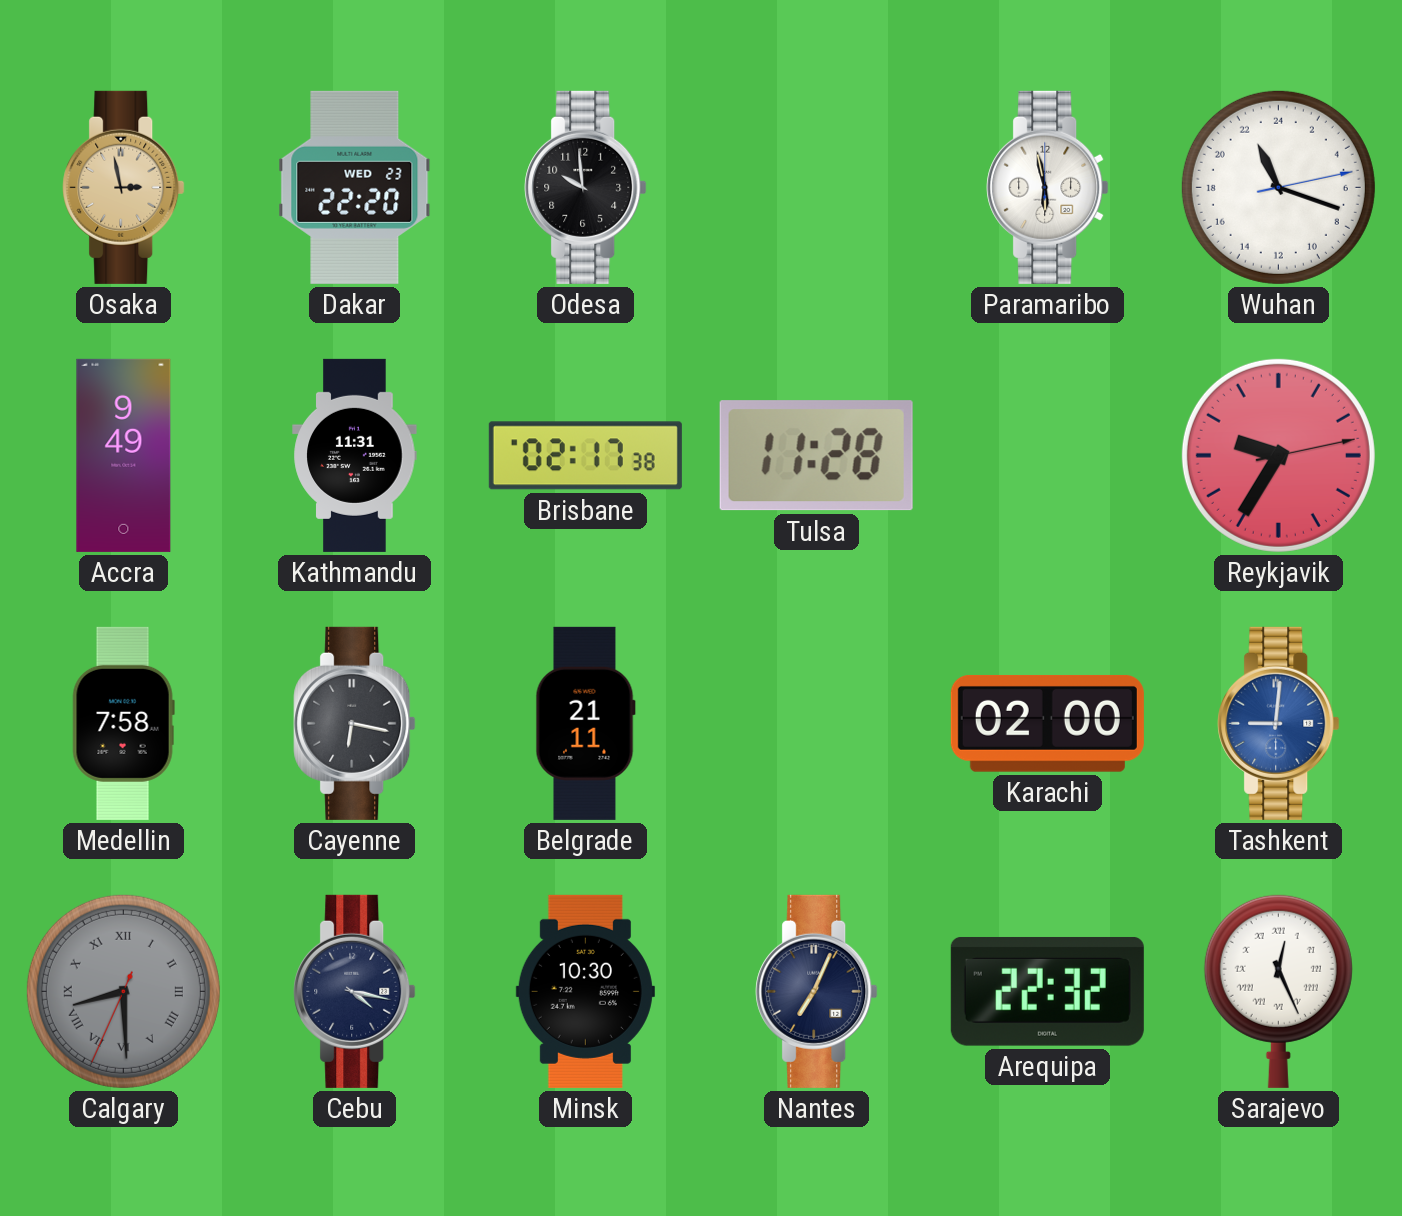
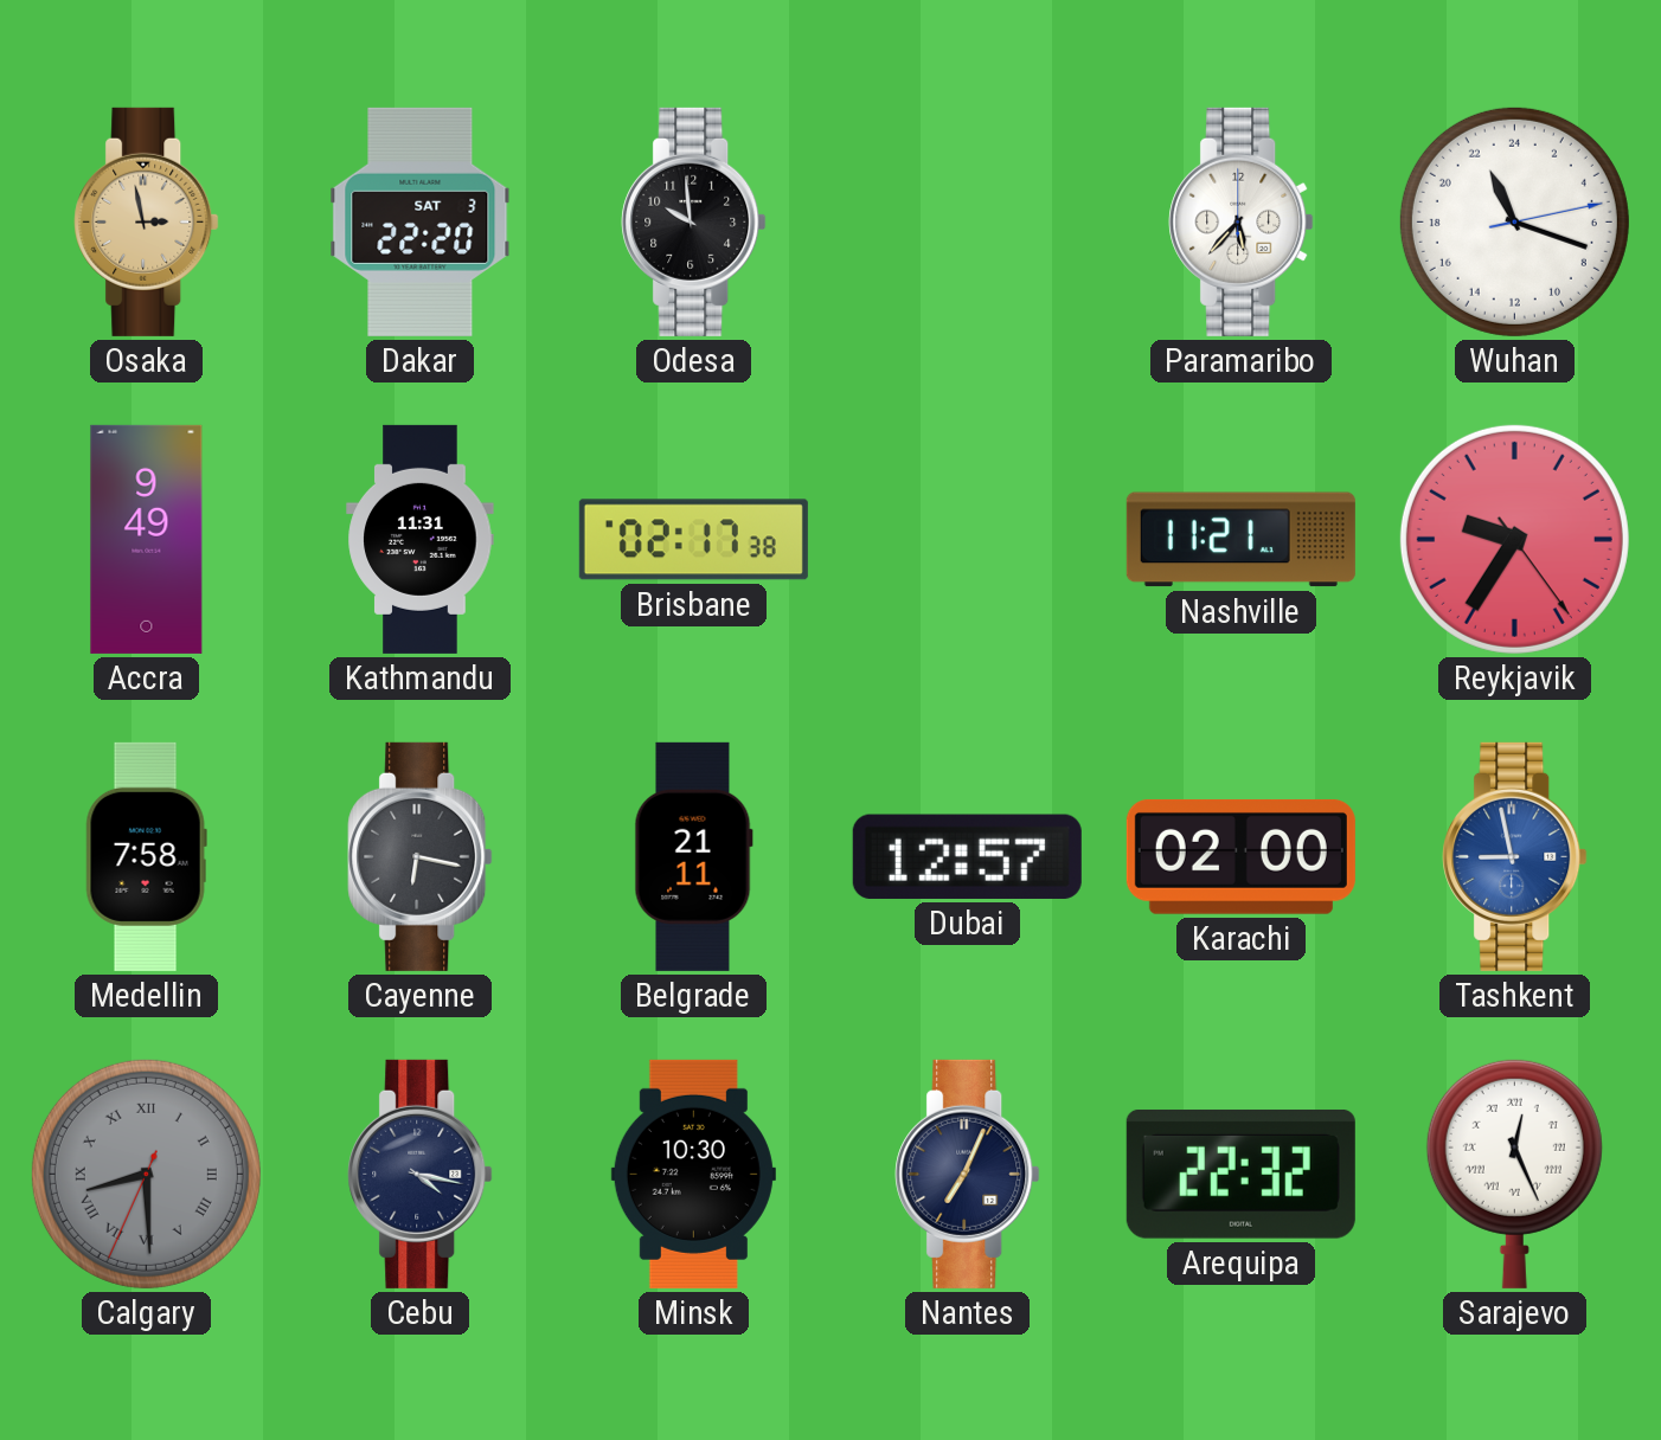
Dakar date: WED 23 -> SAT 3 (421, 221)
Paramaribo: 5:58 -> 5:37 (1242, 221)
Tulsa: 11:28 -> none (816, 456)
Nashville: none -> 11:21 (1240, 540)
Reykjavik: 9:35:13 -> 9:35:24 (1514, 539)
Dubai: none -> 12:57 (967, 856)
Tashkent: 9:01 -> 8:58 (1515, 856)
